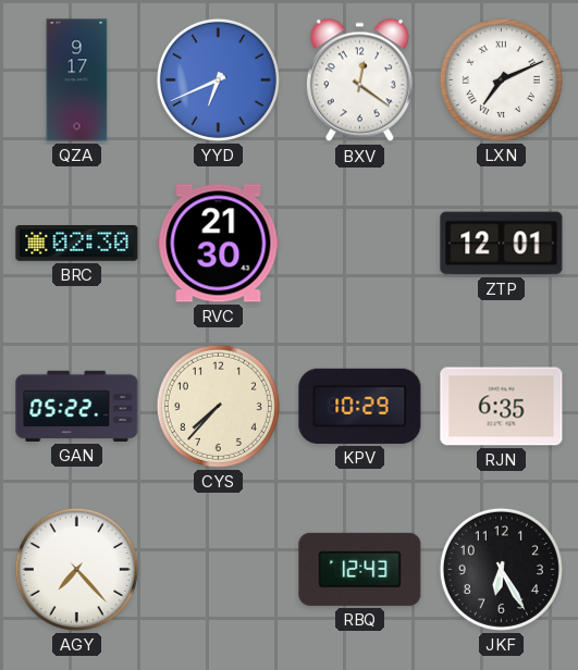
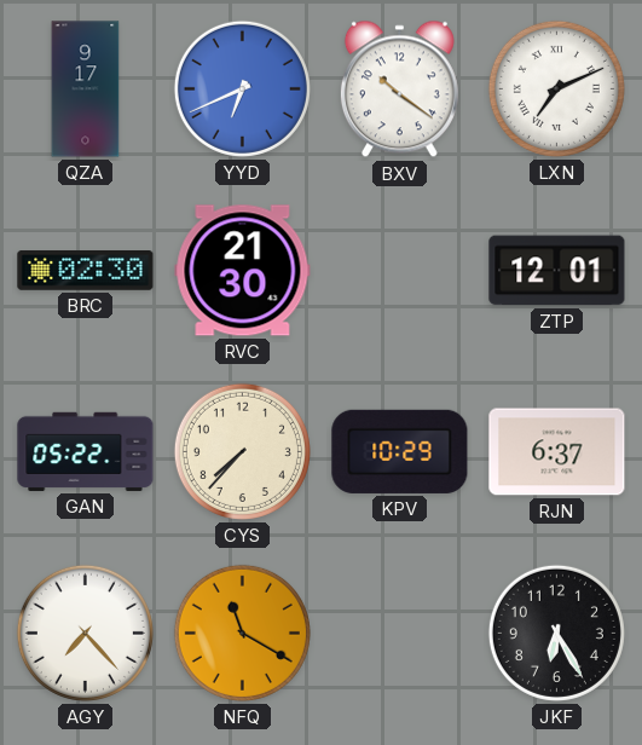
BXV: 12:21 -> 10:21 (399, 89)
RJN: 6:35 -> 6:37 (557, 452)
NFQ: none -> 11:20 (242, 633)
RBQ: 12:43 -> none (360, 569)
